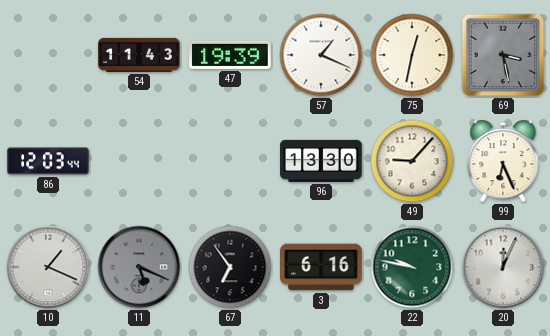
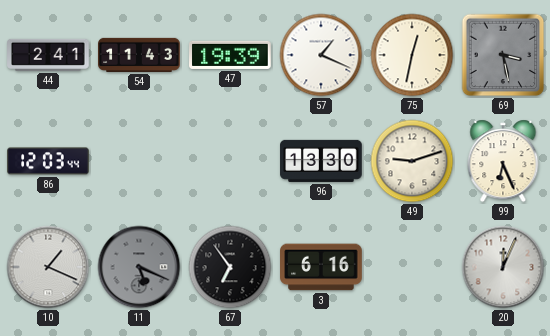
44: none -> 2:41 (48, 55)
49: 9:07 -> 9:12 (412, 161)
22: 9:47 -> none (412, 267)
